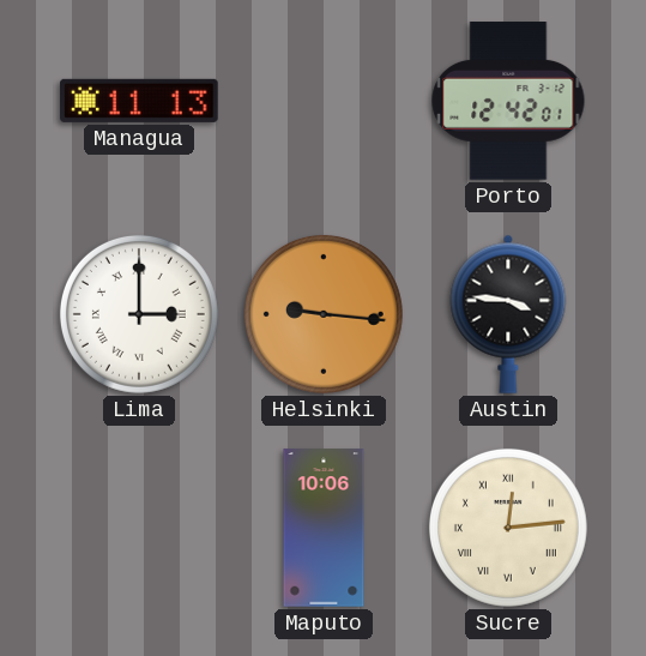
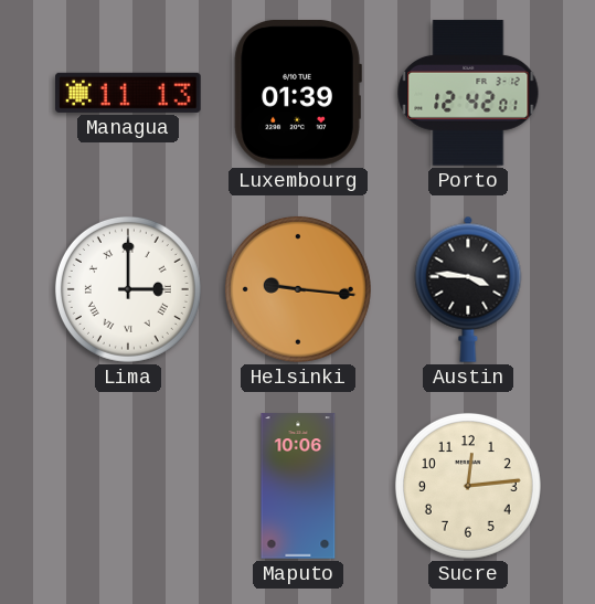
Luxembourg: none -> 01:39 (298, 94)
Sucre numerals: Roman -> Arabic (468, 486)
